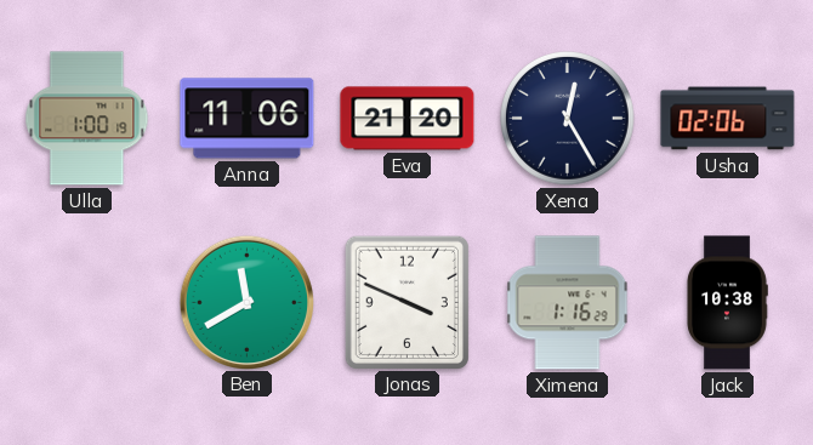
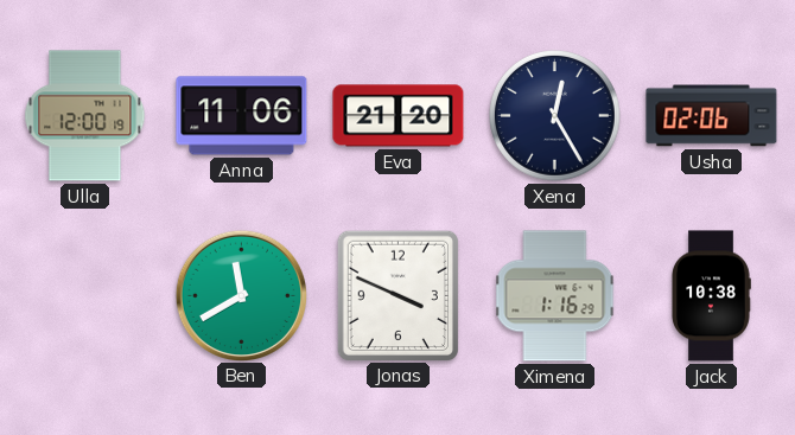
Ulla: 1:00 -> 12:00 (85, 116)
